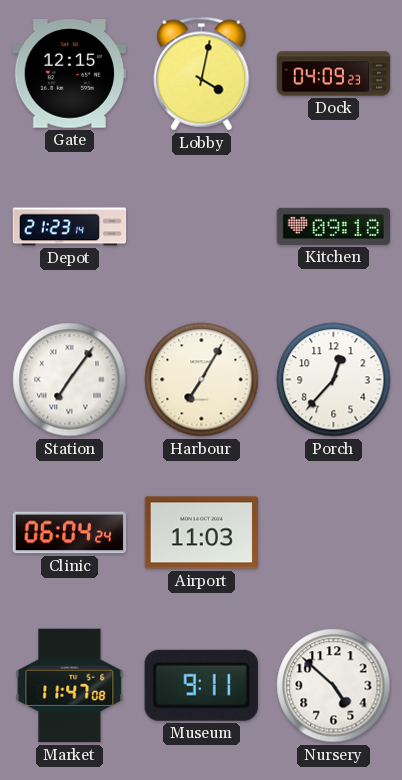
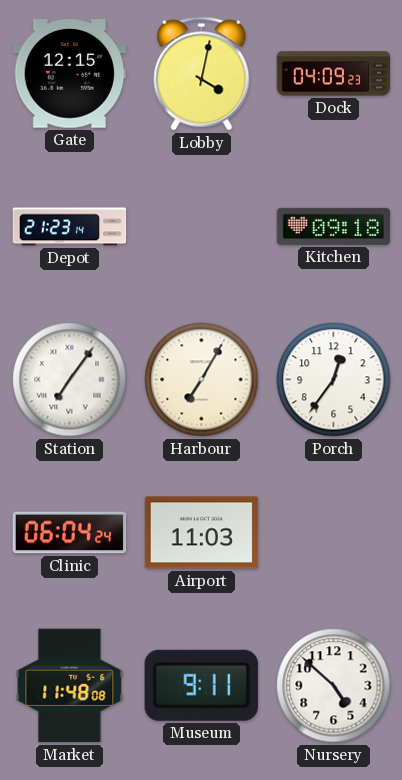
Porch: 12:37 -> 12:36 (334, 380)
Market: 11:47 -> 11:48 (70, 686)
